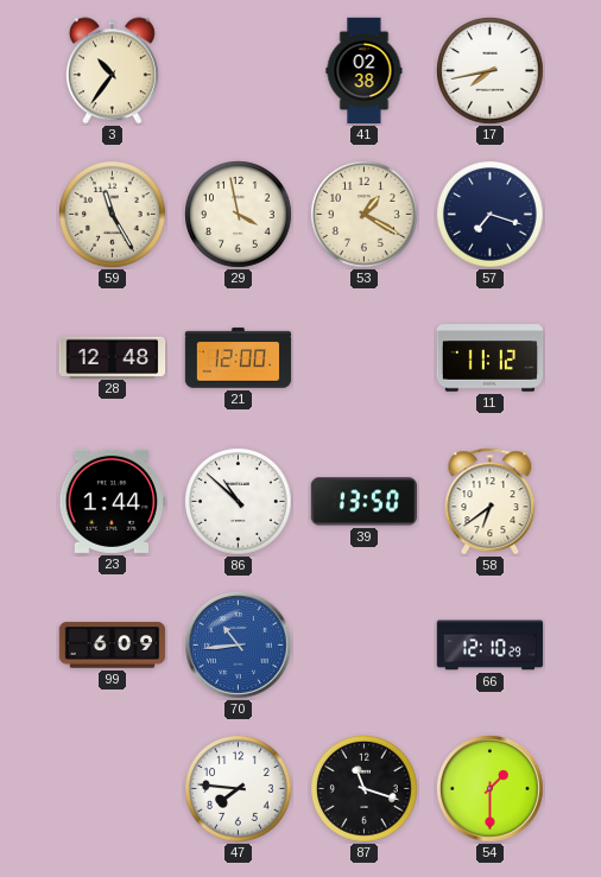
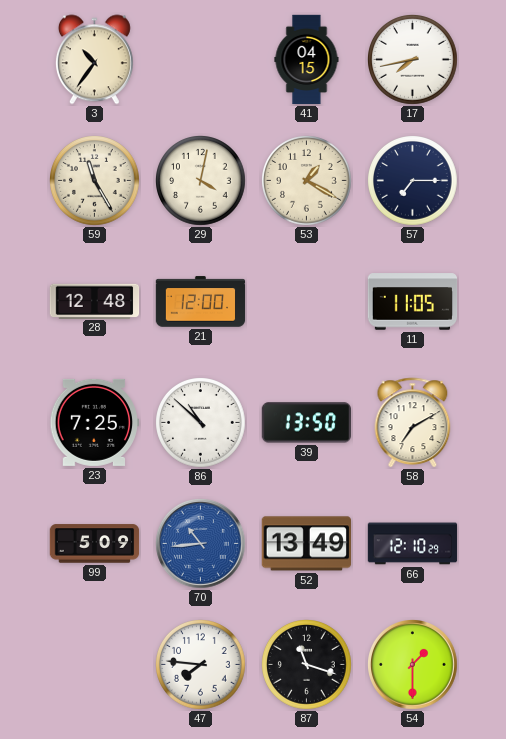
41: 02:38 -> 04:15 (307, 60)
29: 3:58 -> 4:02 (201, 181)
57: 7:18 -> 7:15 (413, 181)
11: 11:12 -> 11:05 (413, 302)
23: 1:44 -> 7:25 (95, 422)
58: 6:39 -> 7:10 (413, 423)
99: 6:09 -> 5:09 (95, 544)
52: none -> 13:49 (306, 544)
